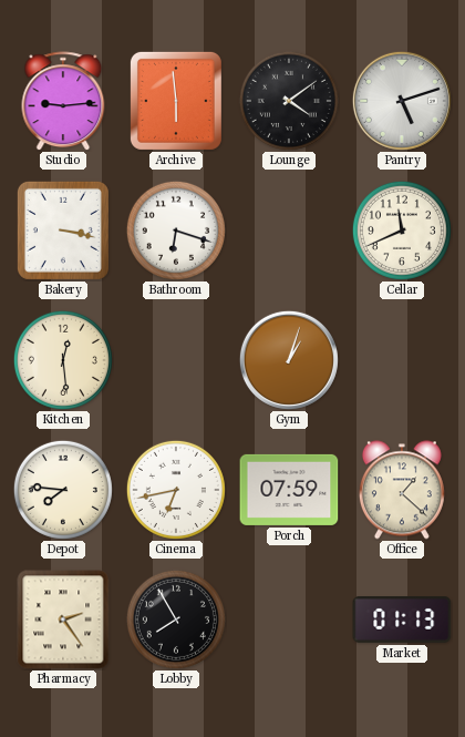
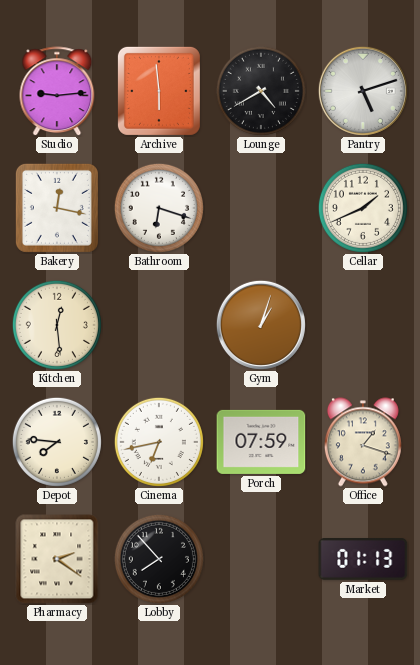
Lounge: 4:09 -> 4:40 (261, 91)
Bakery: 3:17 -> 12:17 (57, 208)
Cellar: 11:41 -> 1:41 (363, 208)
Office: 1:22 -> 1:18 (363, 442)
Pharmacy: 2:24 -> 2:21 (57, 559)
Lobby: 7:55 -> 7:53 (159, 559)
